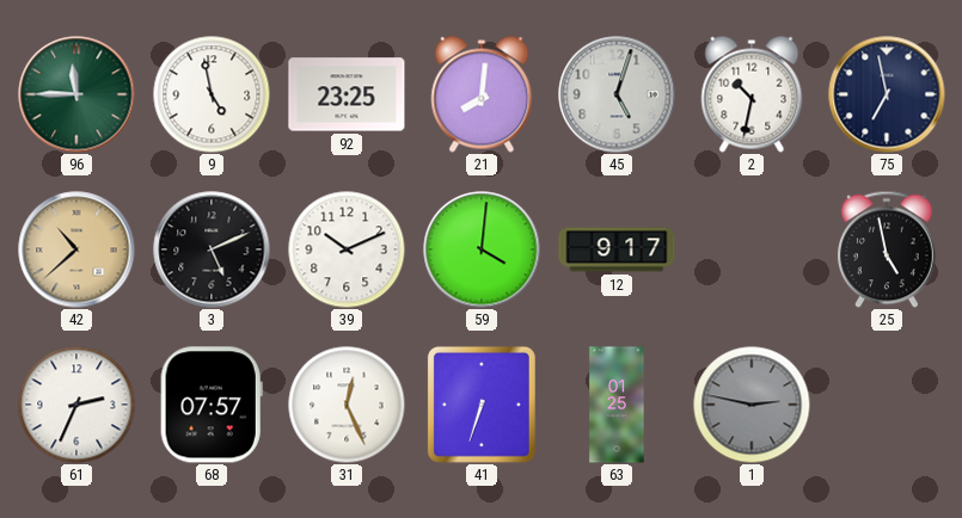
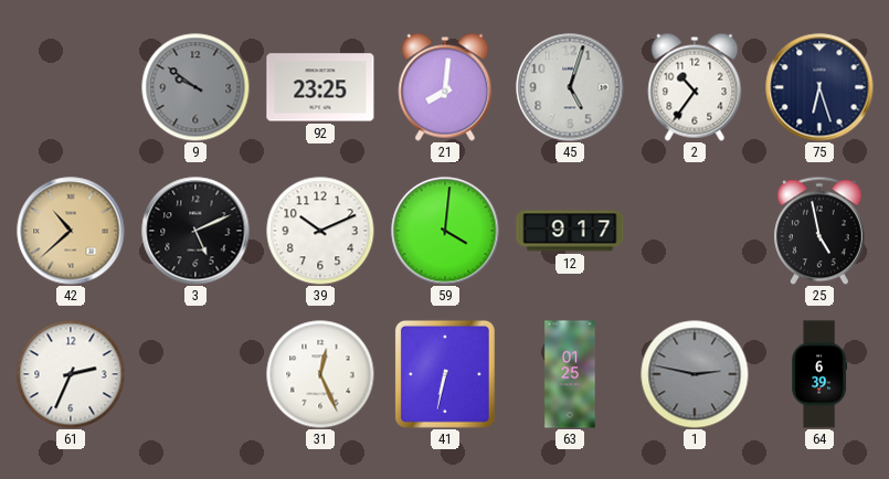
96: 11:45 -> none (76, 94)
9: 4:58 -> 9:51 (195, 87)
9 dial: white -> grey (195, 87)
2: 10:32 -> 10:36 (695, 87)
75: 6:58 -> 6:27 (819, 87)
68: 07:57 -> none (212, 405)
41: 6:33 -> 6:32 (445, 374)
64: none -> 6:39 (819, 374)
